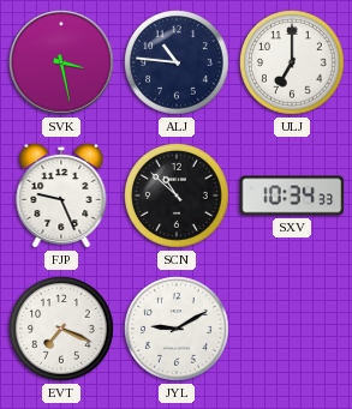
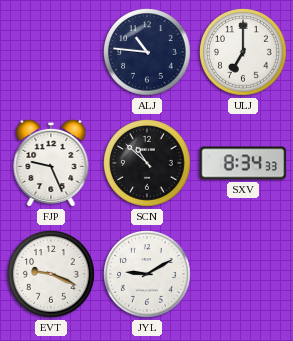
SVK: 3:28 -> none (61, 62)
SXV: 10:34 -> 8:34 (243, 163)
EVT: 7:19 -> 9:19 (52, 275)
